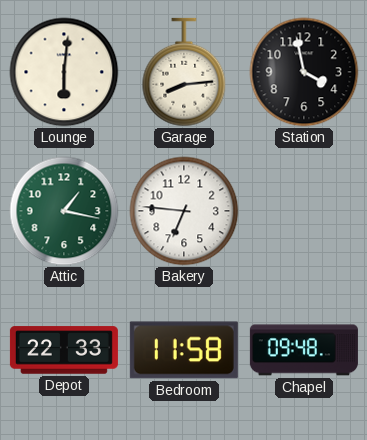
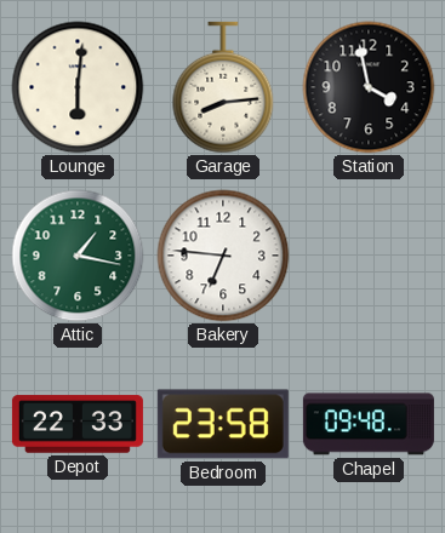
Bedroom: 11:58 -> 23:58 (223, 424)
